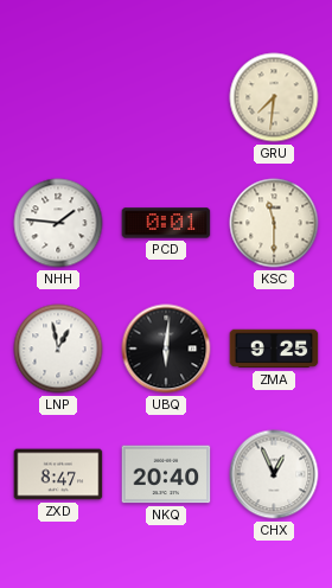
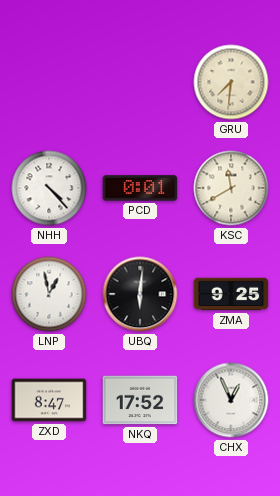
NHH: 1:46 -> 4:23 (49, 188)
KSC: 11:30 -> 11:40 (231, 188)
NKQ: 20:40 -> 17:52 (140, 400)
